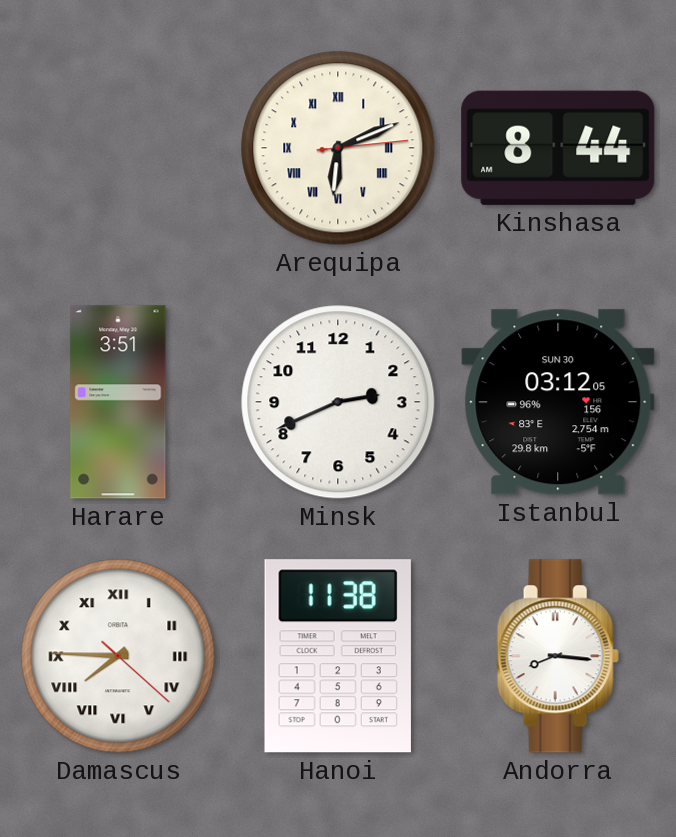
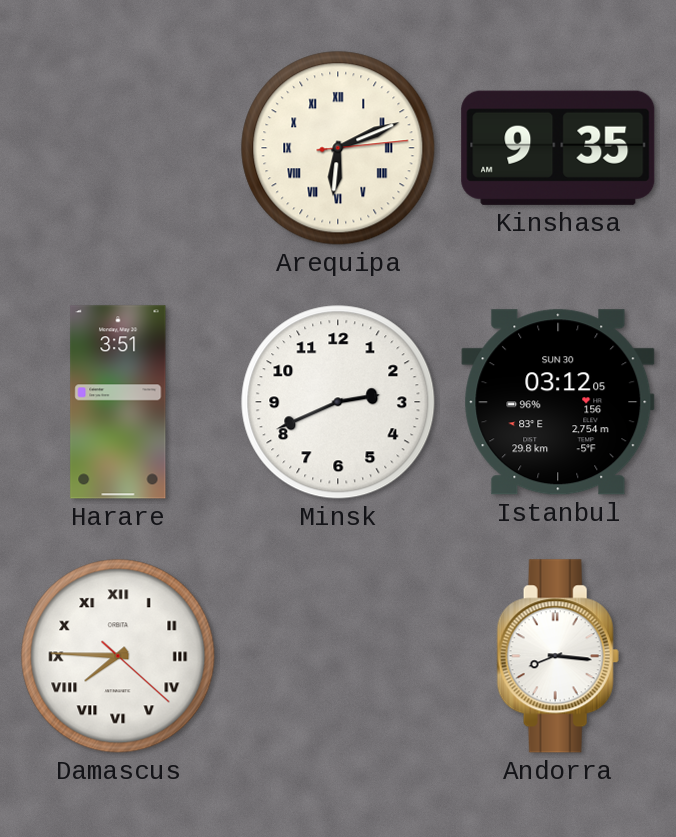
Kinshasa: 8:44 -> 9:35 (558, 148)
Hanoi: 11:38 -> none (338, 656)
